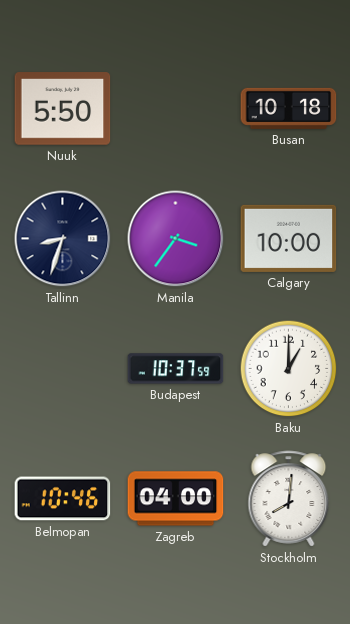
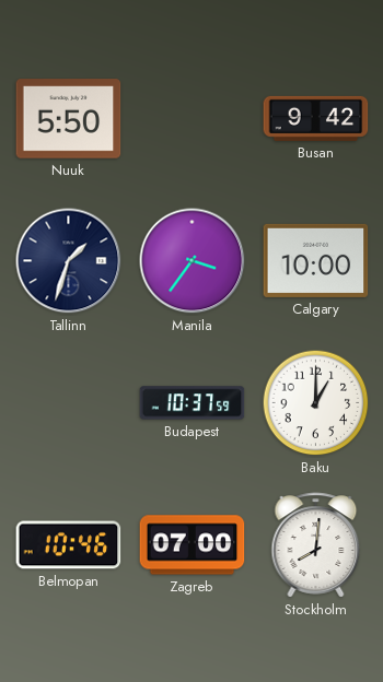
Busan: 10:18 -> 9:42 (316, 118)
Tallinn: 8:33 -> 1:33 (69, 261)
Zagreb: 04:00 -> 07:00 (193, 545)
